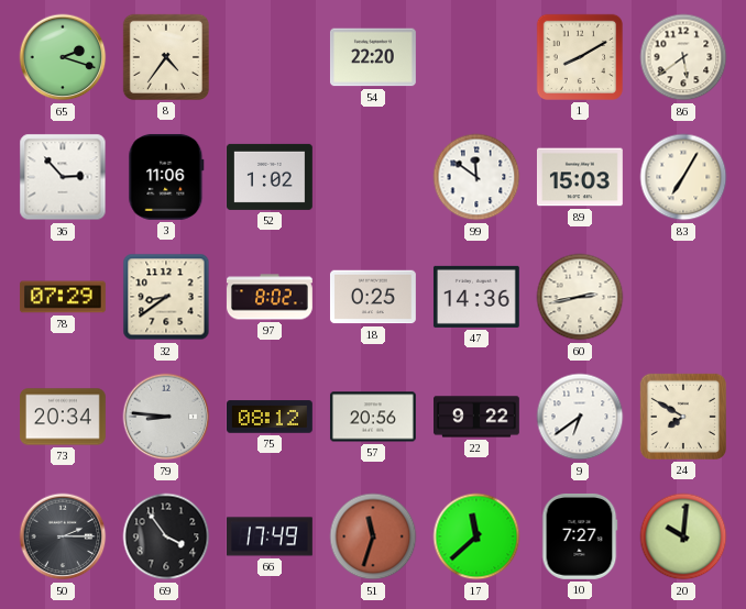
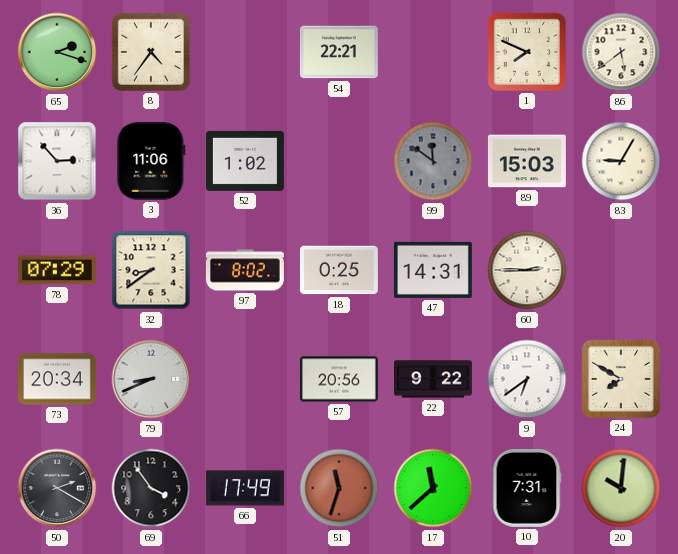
54: 22:20 -> 22:21 (339, 52)
1: 8:10 -> 7:49 (527, 52)
99 dial: white -> grey (433, 161)
83: 7:05 -> 9:05 (621, 161)
47: 14:36 -> 14:31 (433, 270)
60: 2:43 -> 2:45 (527, 270)
79: 8:46 -> 8:41 (151, 379)
75: 08:12 -> none (271, 417)
50: 2:15 -> 2:20 (57, 488)
10: 7:27 -> 7:31 (527, 488)
